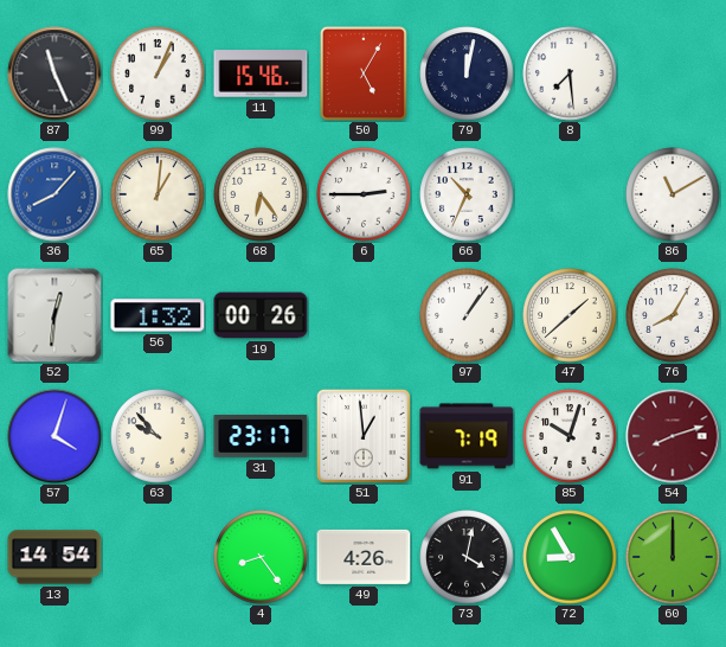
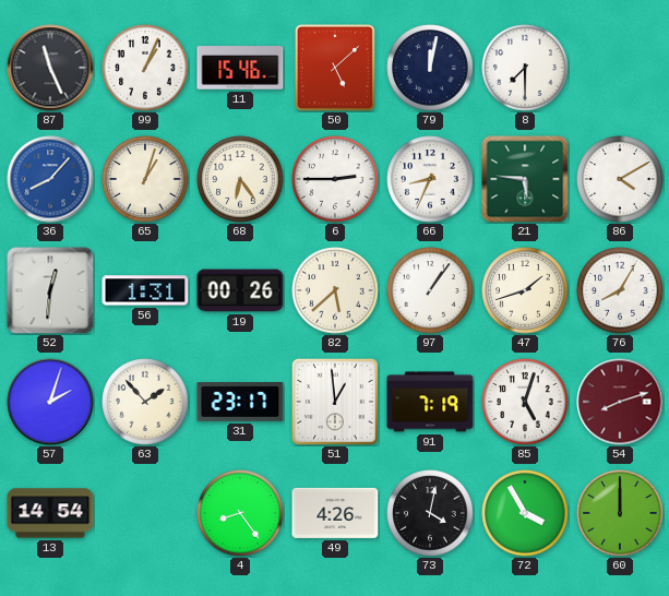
50: 5:05 -> 5:08 (335, 68)
8: 7:29 -> 7:30 (525, 68)
65: 1:01 -> 1:03 (145, 179)
66: 10:34 -> 8:34 (430, 179)
21: none -> 5:46 (525, 179)
86: 11:10 -> 4:10 (620, 179)
56: 1:32 -> 1:31 (145, 290)
82: none -> 5:38 (335, 290)
47: 1:38 -> 1:42 (525, 290)
57: 4:03 -> 2:03 (50, 402)
63: 9:53 -> 1:53 (145, 402)
85: 10:03 -> 5:03 (525, 402)
72: 8:55 -> 3:55 (525, 513)
